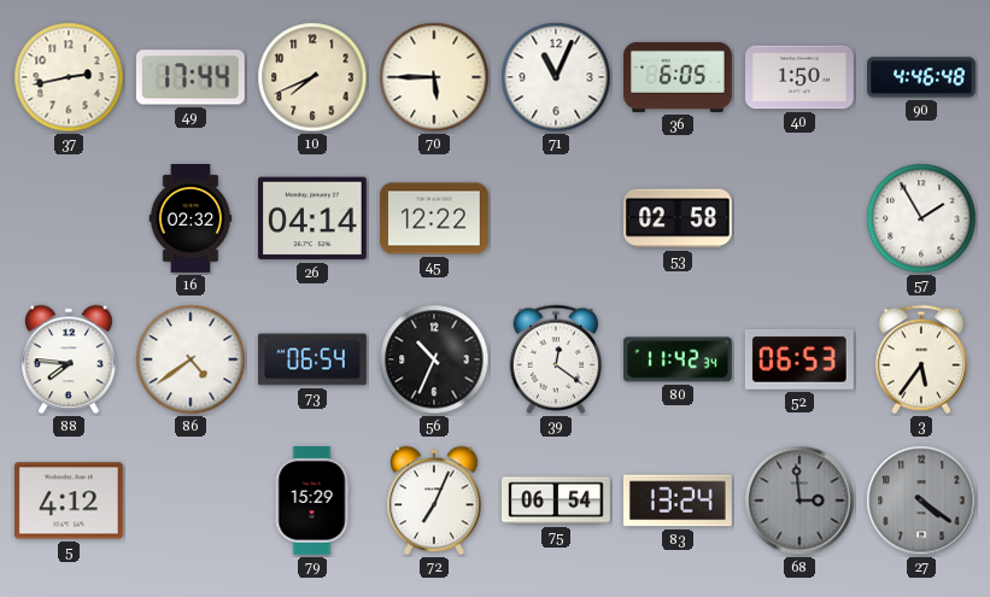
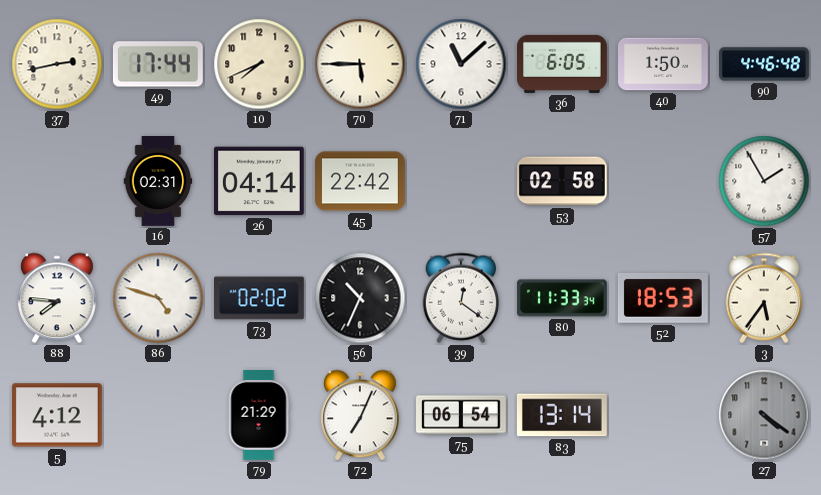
71: 11:04 -> 11:08 (461, 64)
16: 02:32 -> 02:31 (158, 182)
45: 12:22 -> 22:42 (361, 181)
86: 4:39 -> 4:48 (158, 298)
73: 06:54 -> 02:02 (260, 298)
80: 11:42 -> 11:33 (562, 298)
52: 06:53 -> 18:53 (663, 298)
79: 15:29 -> 21:29 (259, 416)
83: 13:24 -> 13:14 (562, 415)
68: 2:59 -> none (799, 501)
